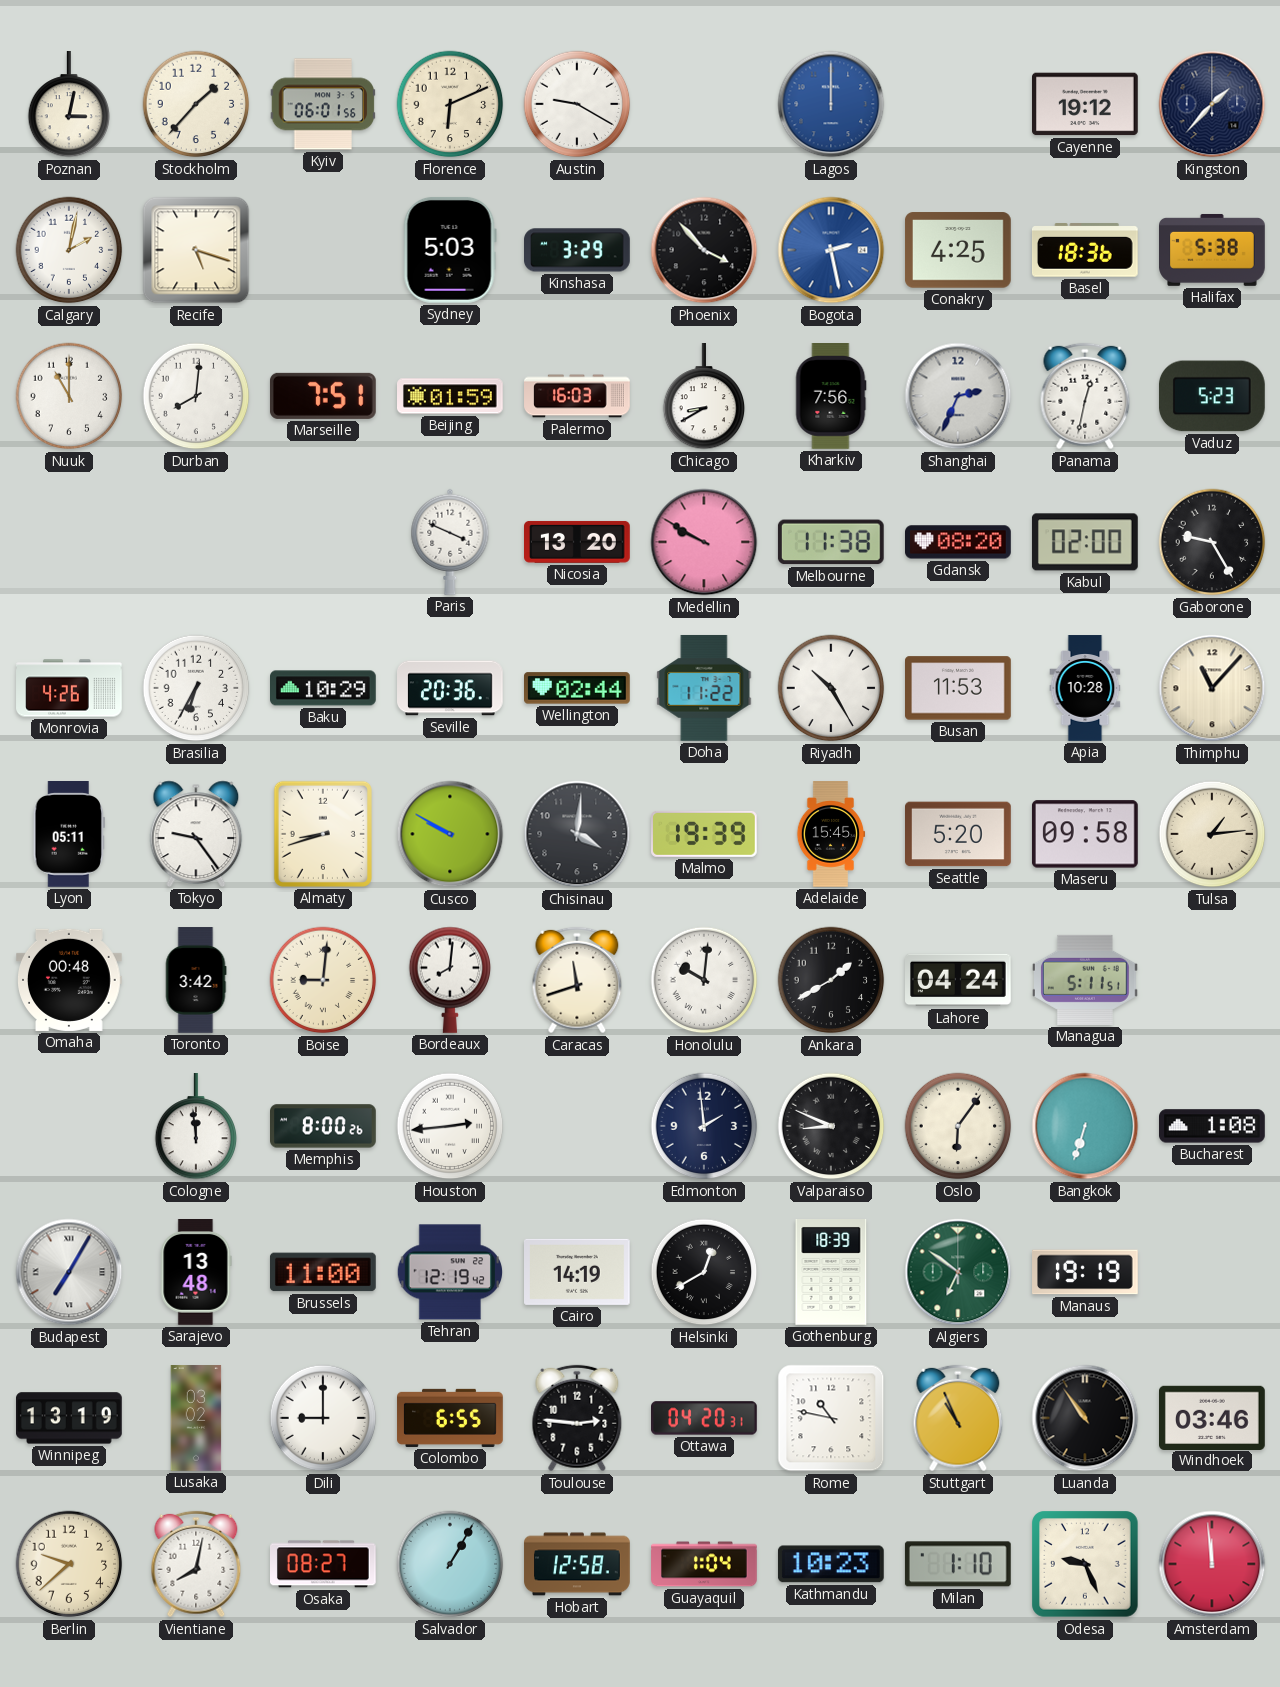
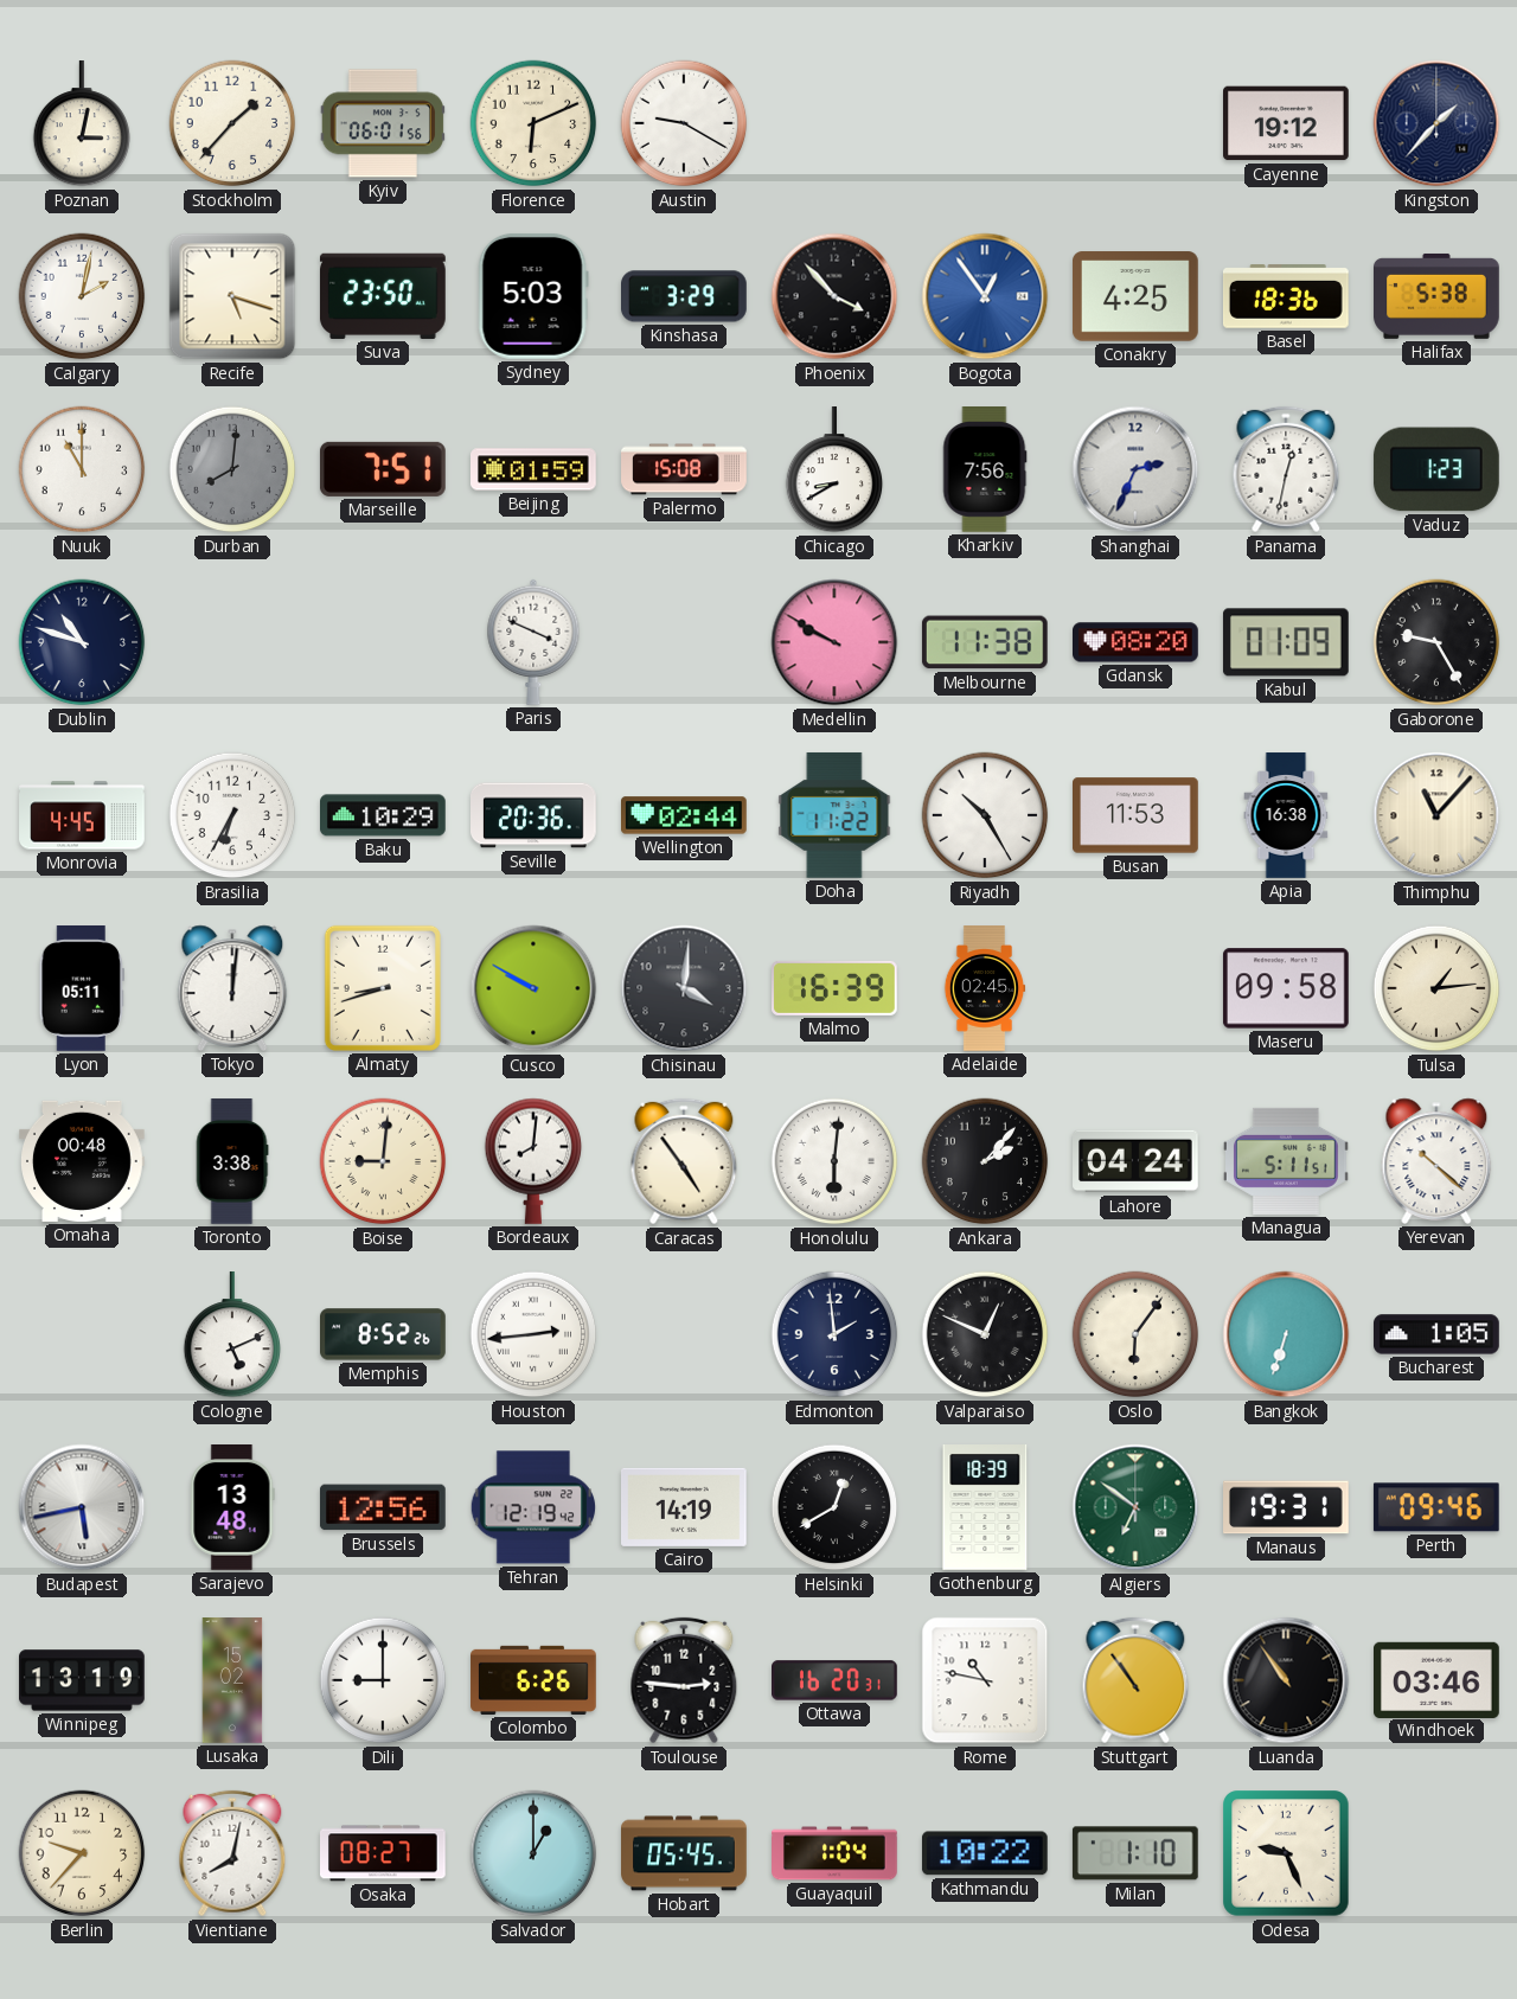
Lagos: 12:00 -> none (831, 104)
Suva: none -> 23:50 (383, 296)
Bogota: 2:28 -> 12:54 (985, 296)
Durban dial: white -> grey (232, 469)
Palermo: 16:03 -> 15:08 (684, 469)
Vaduz: 5:23 -> 1:23 (1436, 469)
Dublin: none -> 10:48 (82, 642)
Nicosia: 13:20 -> none (578, 542)
Kabul: 02:00 -> 01:09 (1286, 642)
Monrovia: 4:26 -> 4:45 (82, 815)
Apia: 10:28 -> 16:38 (1286, 815)
Tokyo: 9:24 -> 12:01 (232, 988)
Malmo: 19:39 -> 16:39 (836, 988)
Adelaide: 15:45 -> 02:45 (985, 988)
Seattle: 5:20 -> none (959, 834)
Toronto: 3:42 -> 3:38 (232, 1161)
Caracas: 11:42 -> 4:54 (684, 1161)
Honolulu: 10:01 -> 6:01 (834, 1161)
Ankara: 1:40 -> 2:07 (985, 1161)
Yerevan: none -> 10:22 (1436, 1161)
Cologne: 11:59 -> 5:11 (232, 1335)
Memphis: 8:00 -> 8:52 (384, 1334)
Valparaiso: 8:49 -> 12:49 (985, 1334)
Bucharest: 1:08 -> 1:05 (1438, 1334)
Budapest: 7:05 -> 5:43 (82, 1507)
Brussels: 11:00 -> 12:56 (383, 1507)
Manaus: 19:19 -> 19:31 (1287, 1507)
Perth: none -> 09:46 (1436, 1507)
Lusaka: 03:02 -> 15:02 (232, 1680)
Colombo: 6:55 -> 6:26 (533, 1680)
Ottawa: 04:20 -> 16:20 (836, 1680)
Stuttgart: 10:56 -> 10:54 (1135, 1680)
Berlin: 9:38 -> 9:37 (82, 1853)
Salvador: 1:05 -> 1:00 (533, 1853)
Hobart: 12:58 -> 05:45 (684, 1853)
Kathmandu: 10:23 -> 10:22 (985, 1853)
Amsterdam: 11:59 -> none (1212, 1564)
